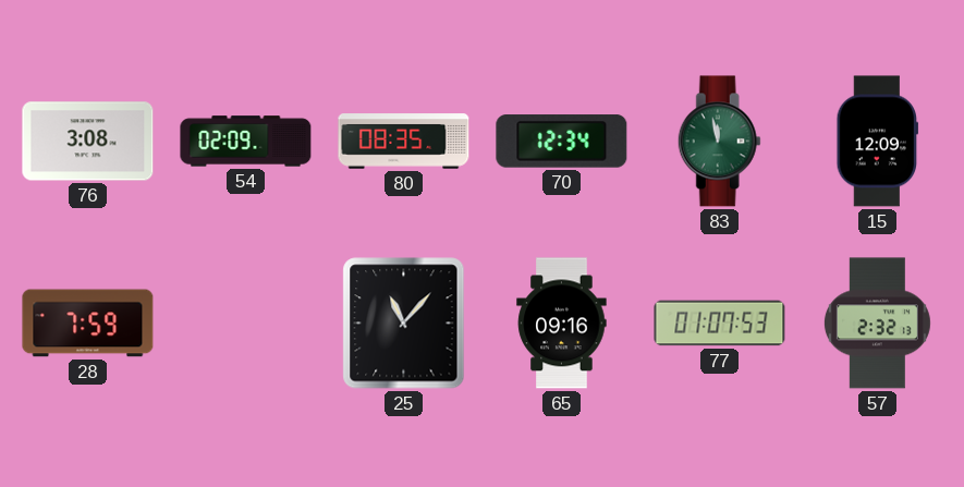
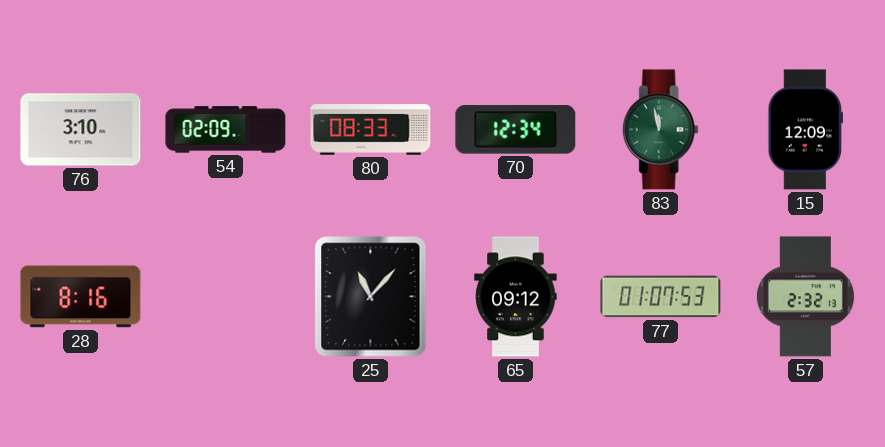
76: 3:08 -> 3:10 (81, 130)
80: 08:35 -> 08:33 (371, 130)
28: 7:59 -> 8:16 (81, 297)
65: 09:16 -> 09:12 (516, 297)
